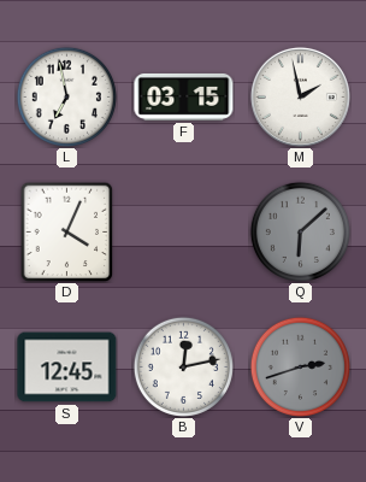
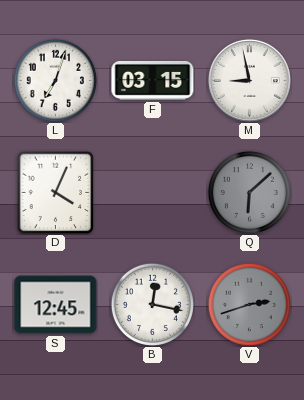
L: 6:58 -> 7:03 (55, 80)
M: 1:58 -> 8:58 (249, 80)
B: 12:13 -> 12:17 (152, 304)
